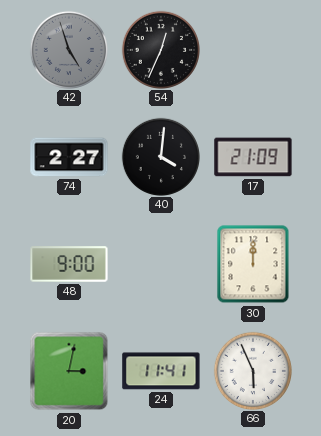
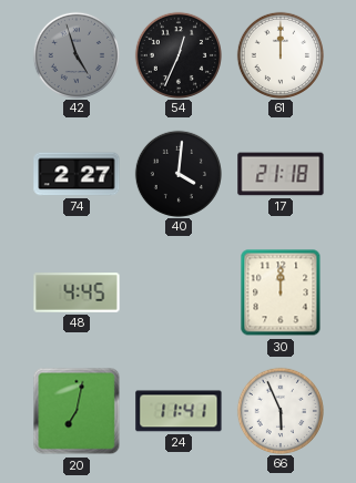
61: none -> 12:00 (279, 54)
17: 21:09 -> 21:18 (281, 174)
48: 9:00 -> 4:45 (77, 292)
20: 3:02 -> 7:02 (77, 411)
